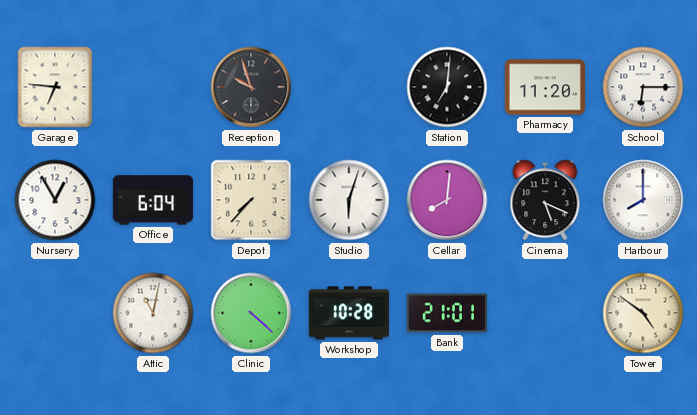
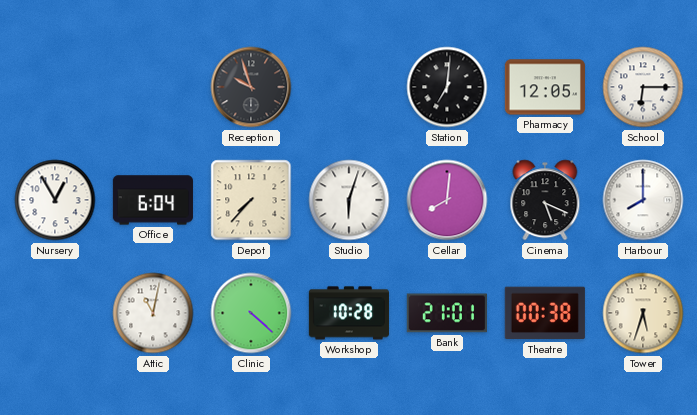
Garage: 6:46 -> none (55, 87)
Pharmacy: 11:20 -> 12:05 (545, 87)
Theatre: none -> 00:38 (545, 313)
Tower: 4:51 -> 5:33 (643, 313)
